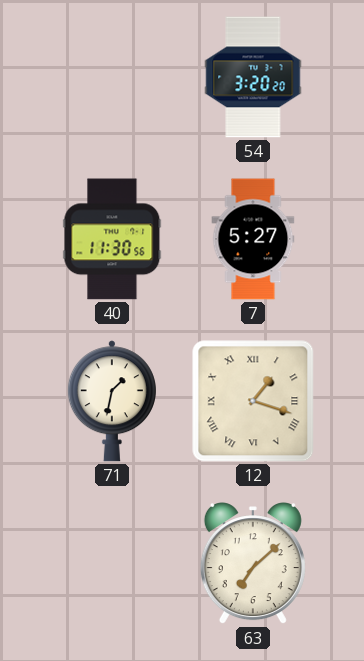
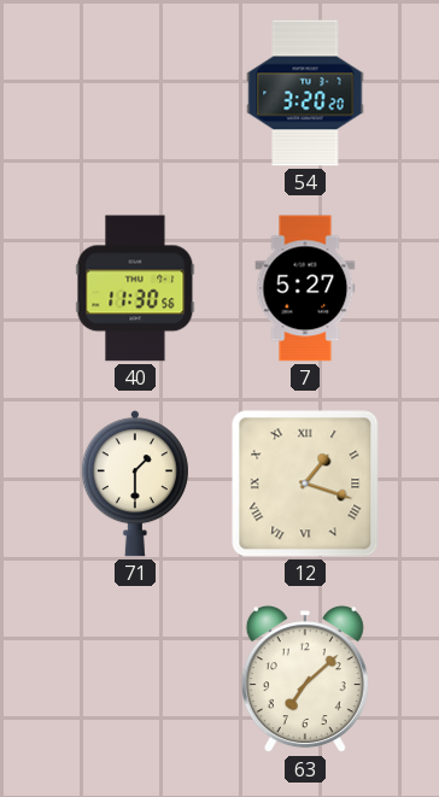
71: 1:32 -> 1:30 (135, 484)
